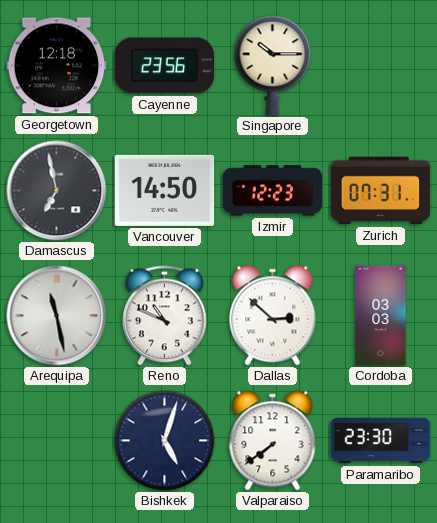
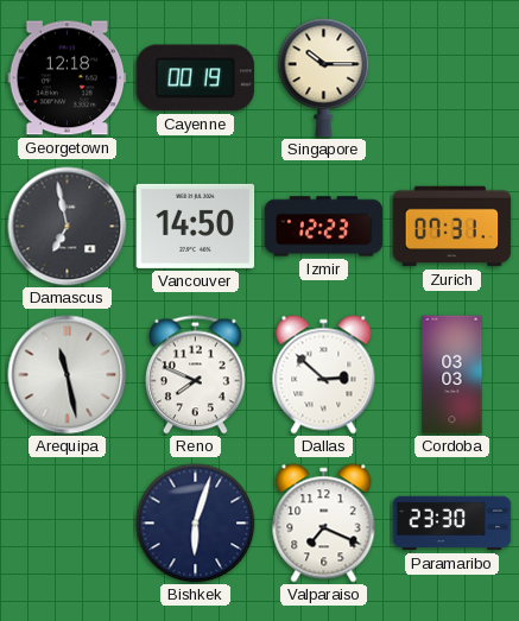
Cayenne: 23:56 -> 00:19 (196, 78)
Reno: 10:49 -> 7:49 (196, 375)
Bishkek: 5:03 -> 6:03 (196, 524)
Valparaiso: 7:39 -> 7:19 (324, 524)
